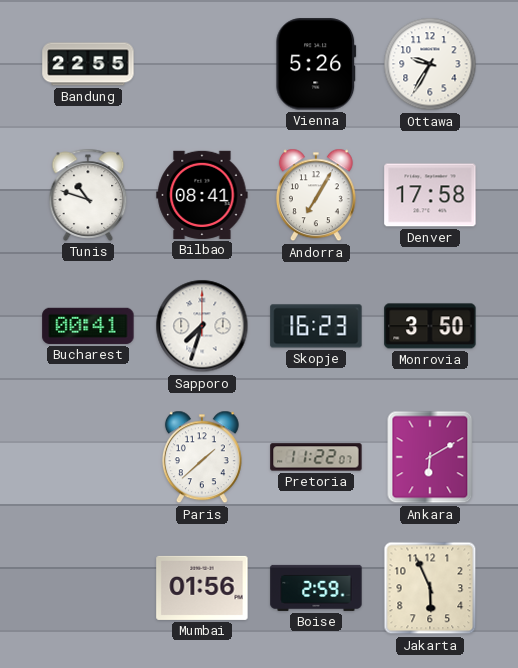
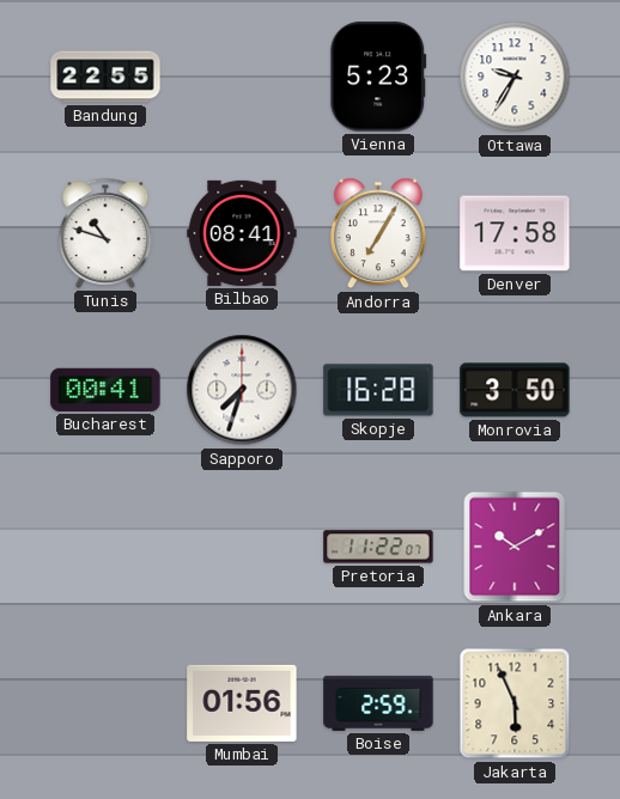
Vienna: 5:26 -> 5:23 (378, 77)
Skopje: 16:23 -> 16:28 (378, 390)
Paris: 1:38 -> none (202, 457)
Ankara: 6:10 -> 10:10 (515, 547)
